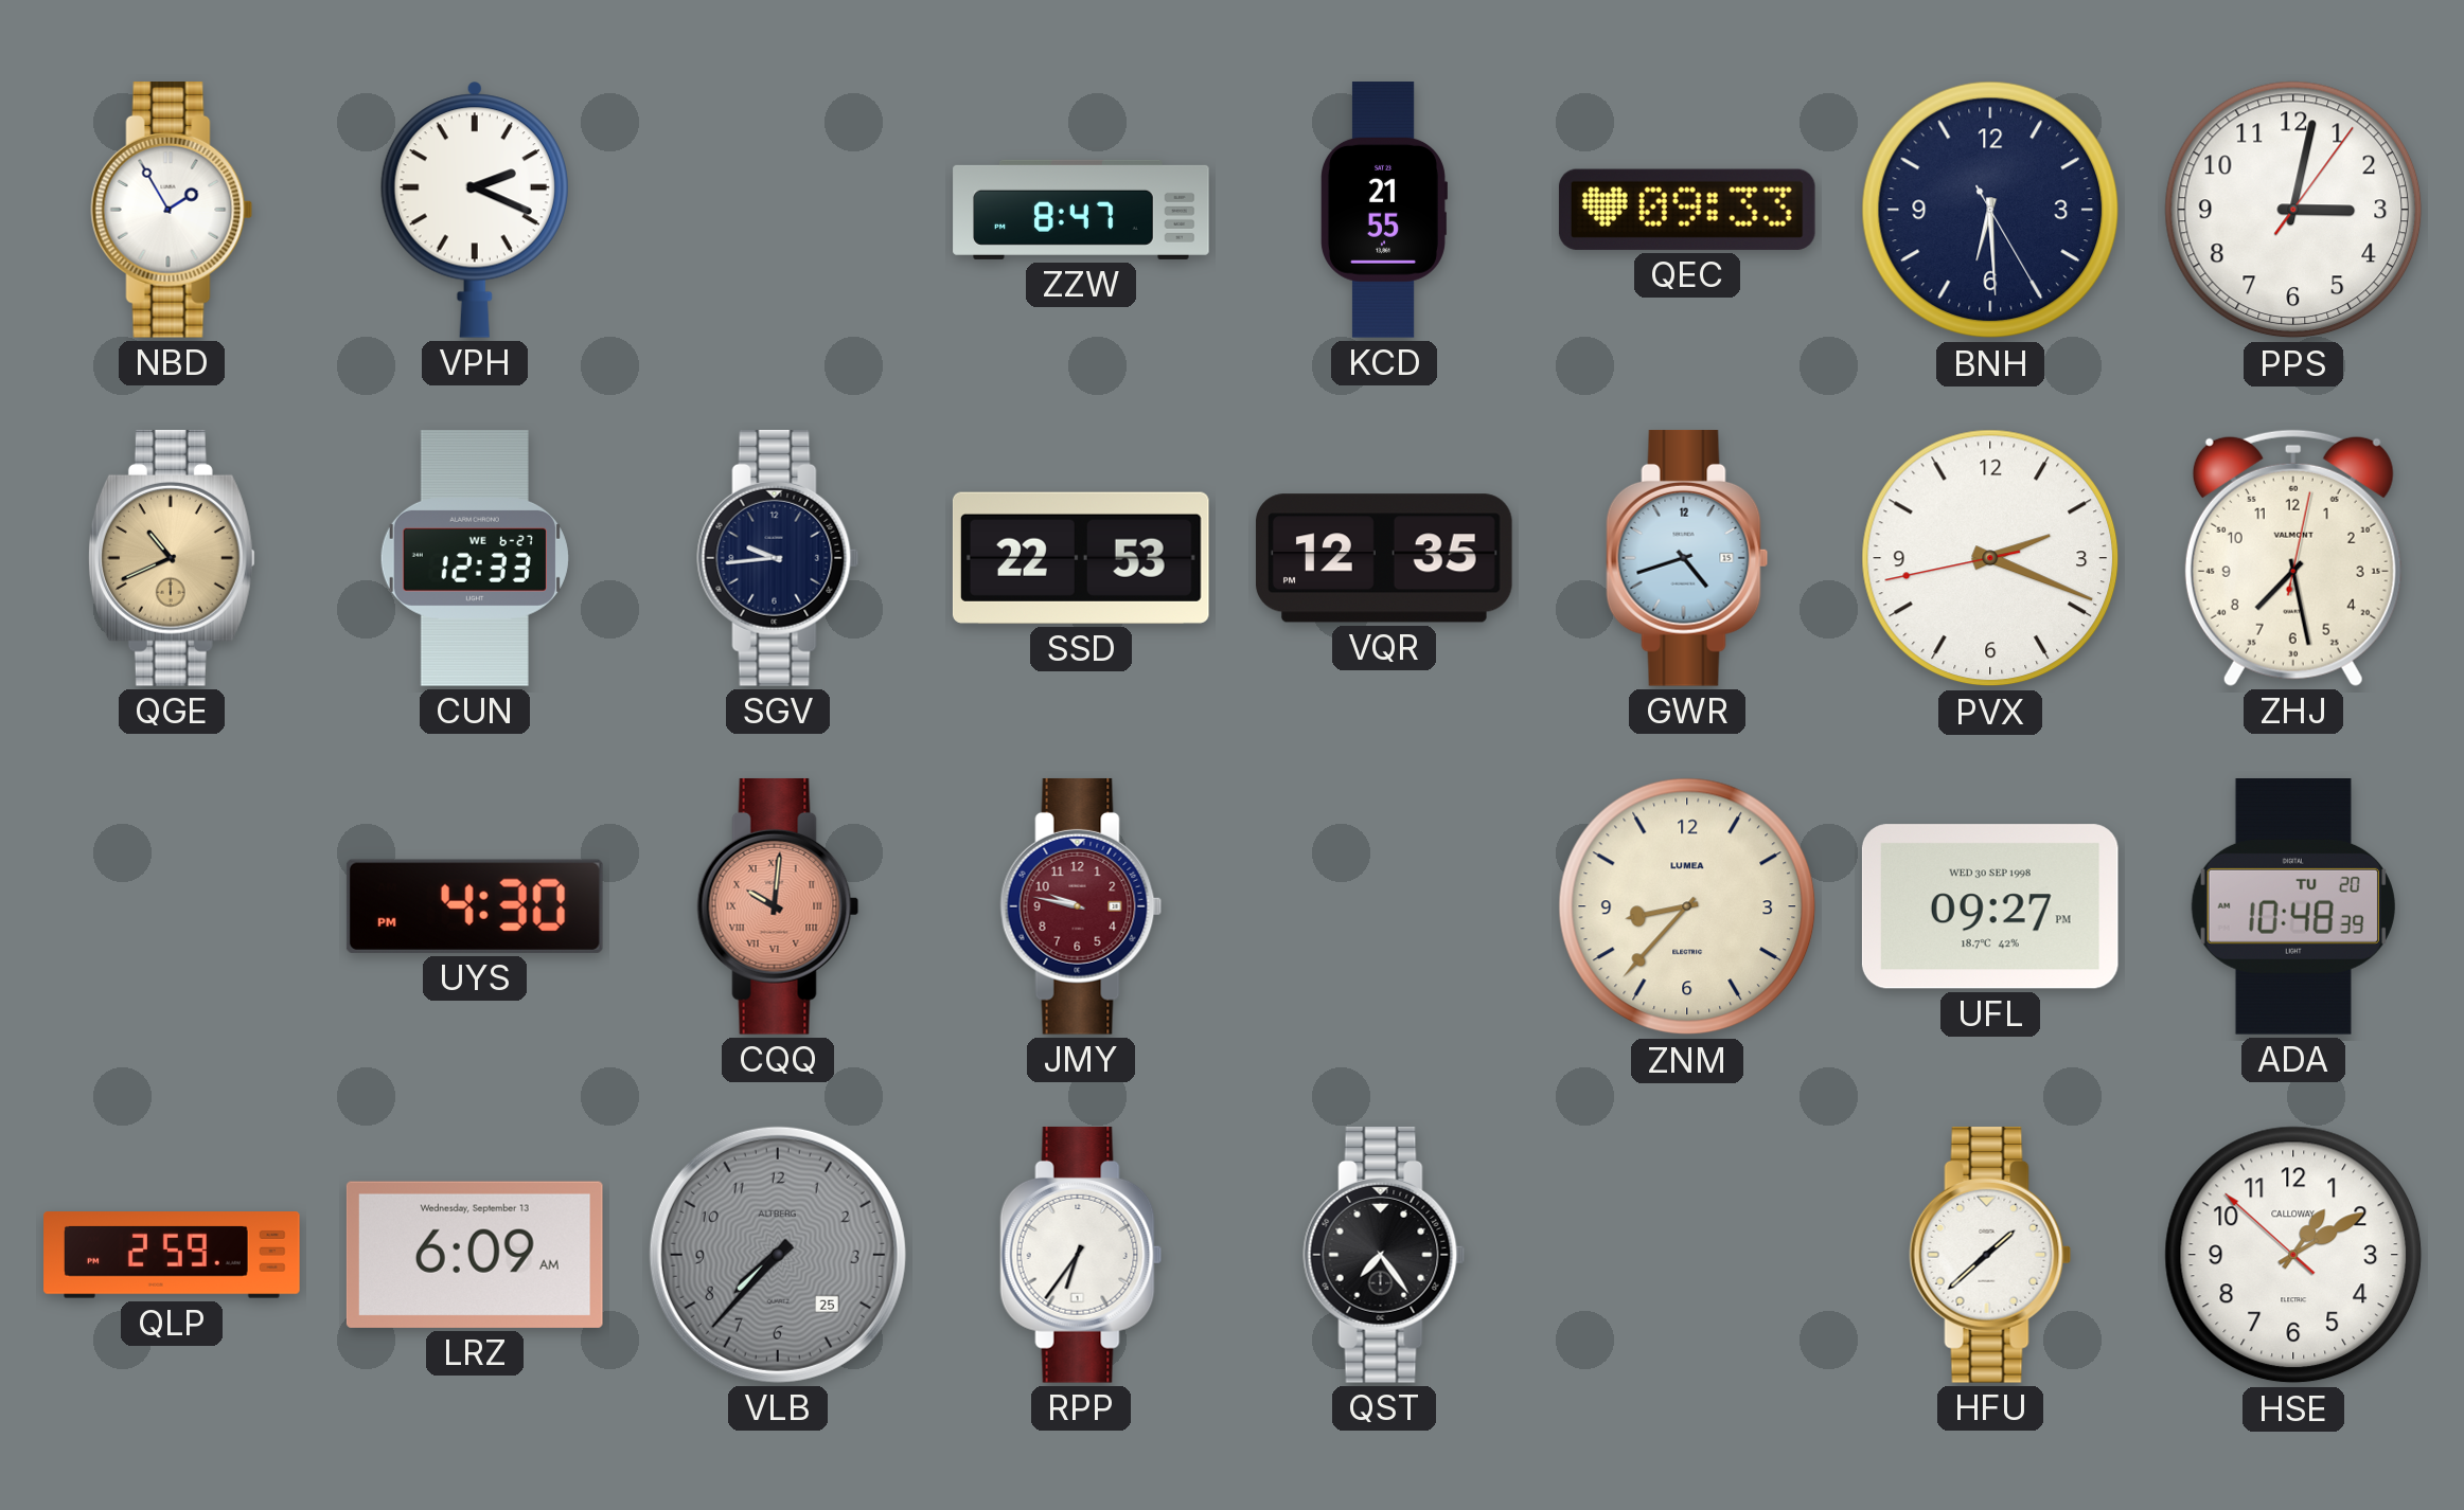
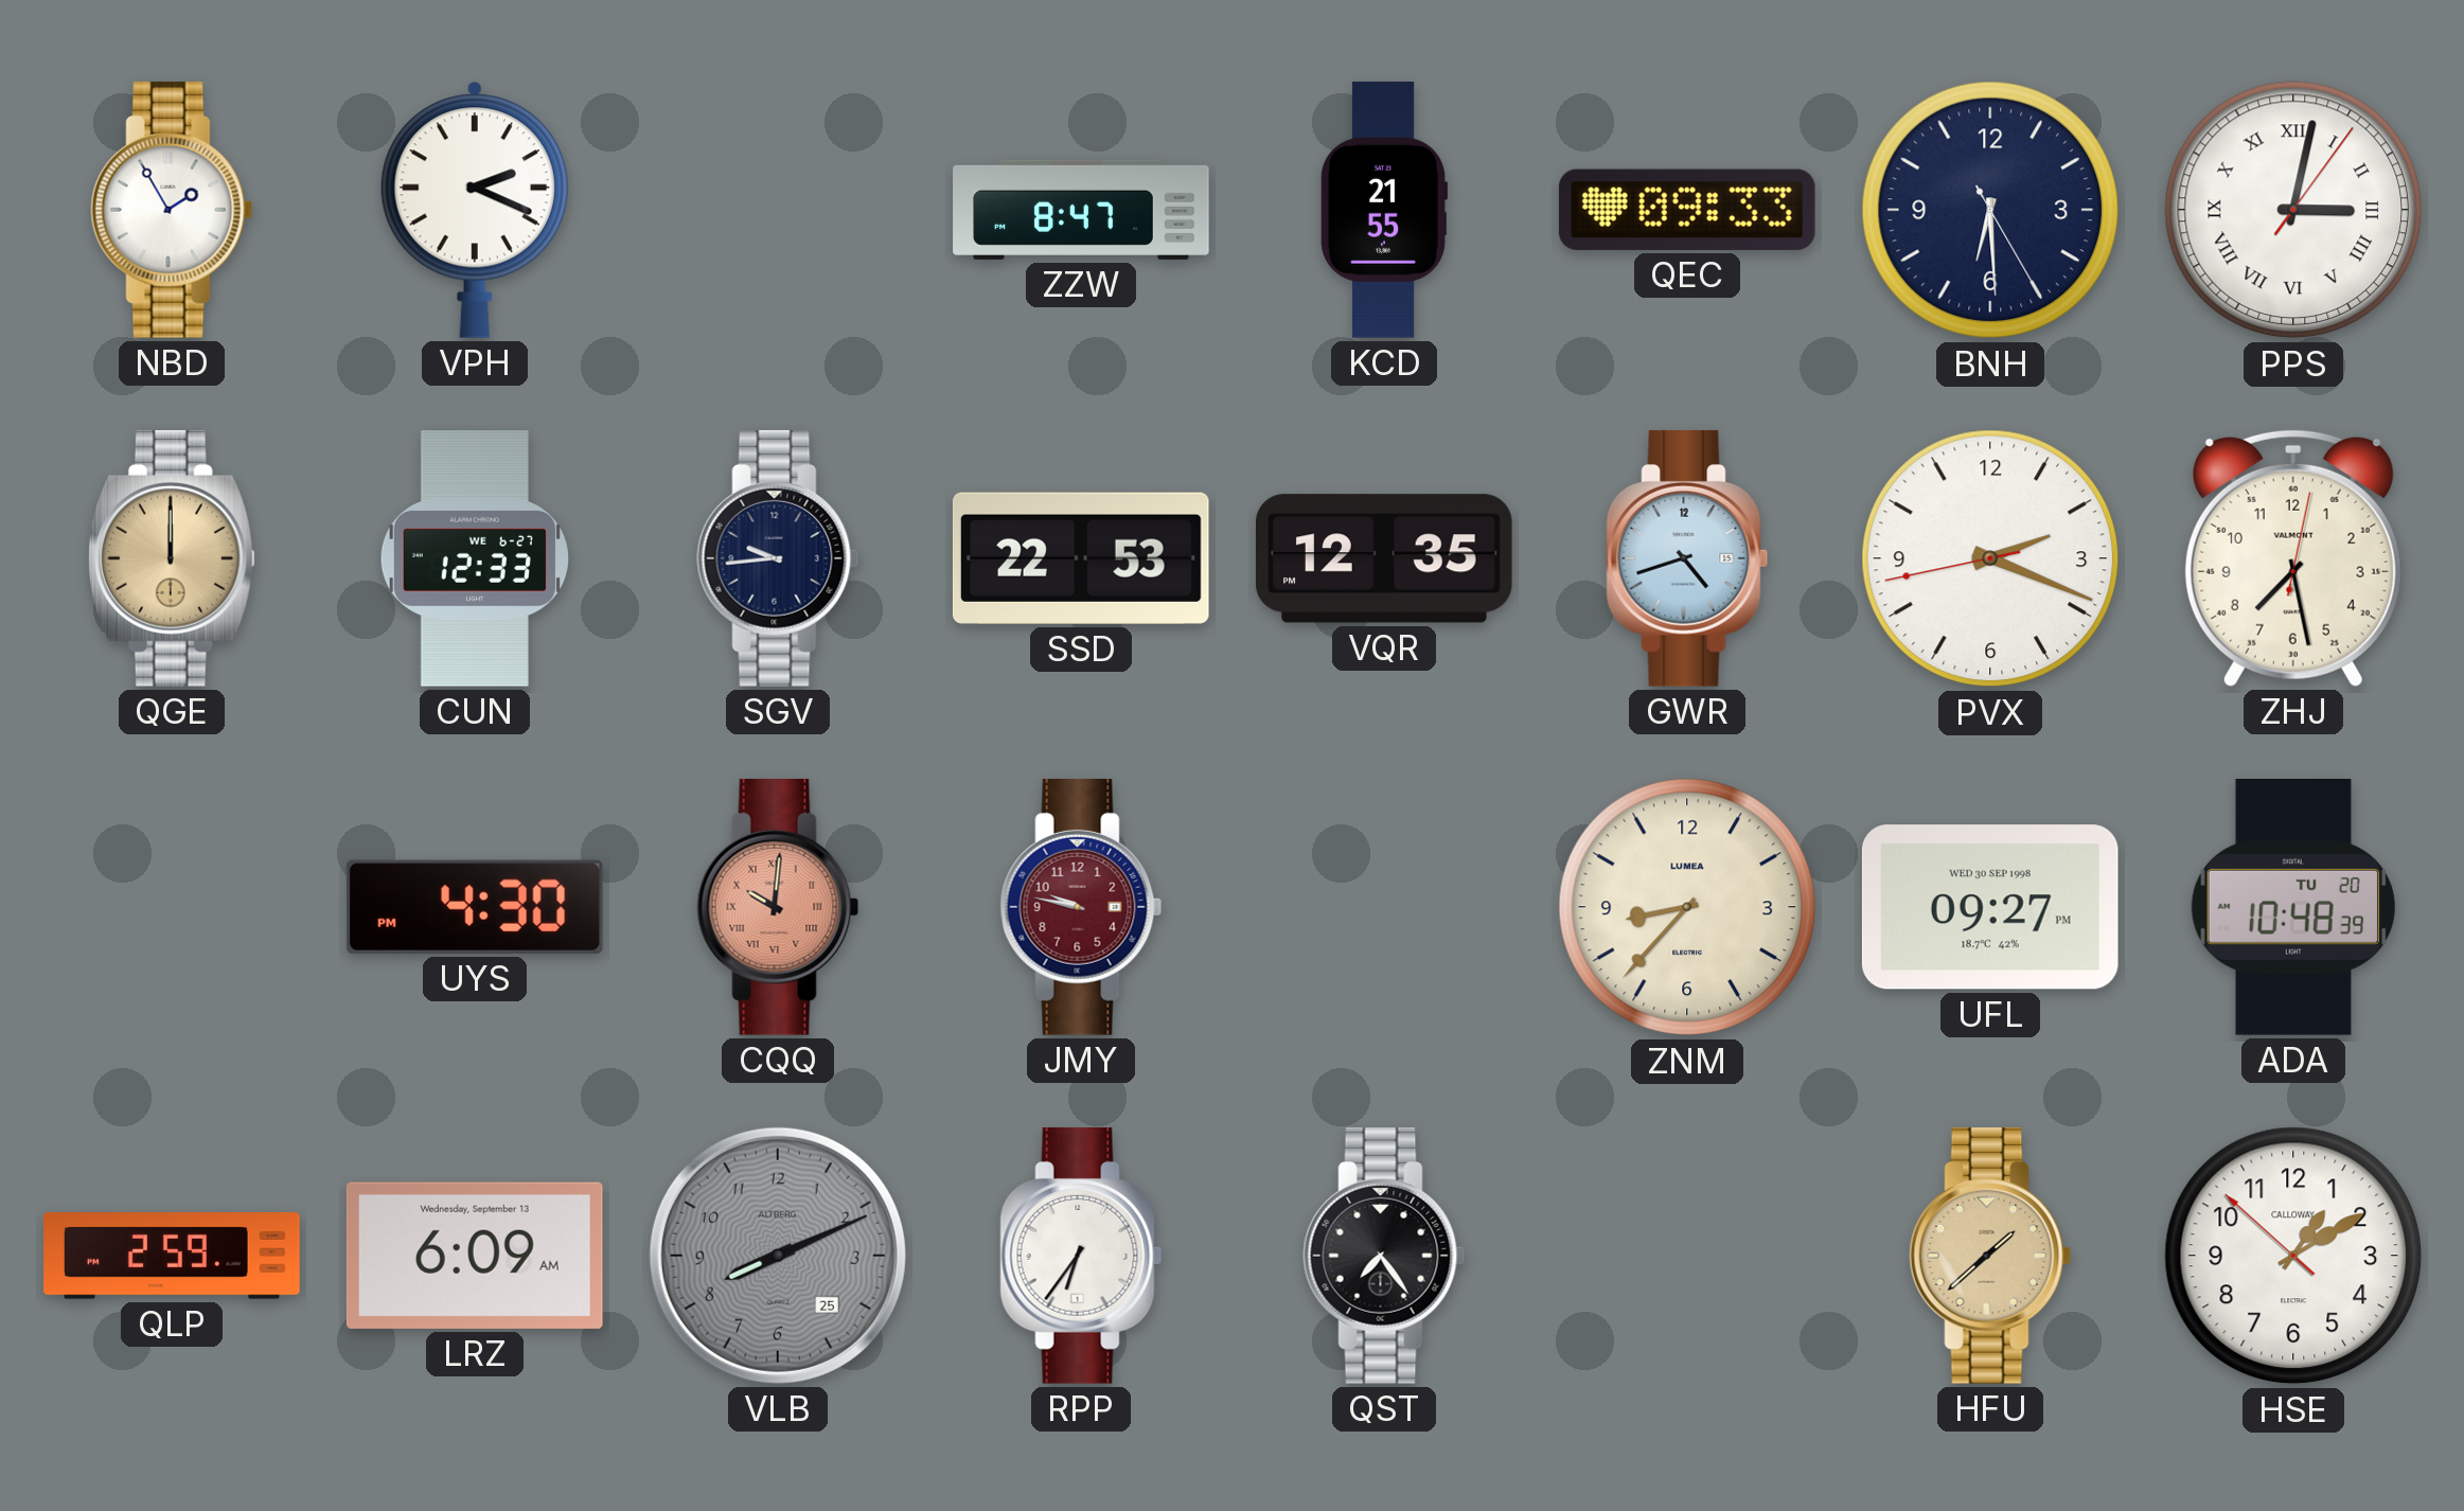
PPS numerals: Arabic -> Roman (2293, 210)
QGE: 10:41 -> 12:00 (172, 558)
VLB: 7:37 -> 8:11 (778, 1256)
HFU dial: white -> champagne (1990, 1256)
